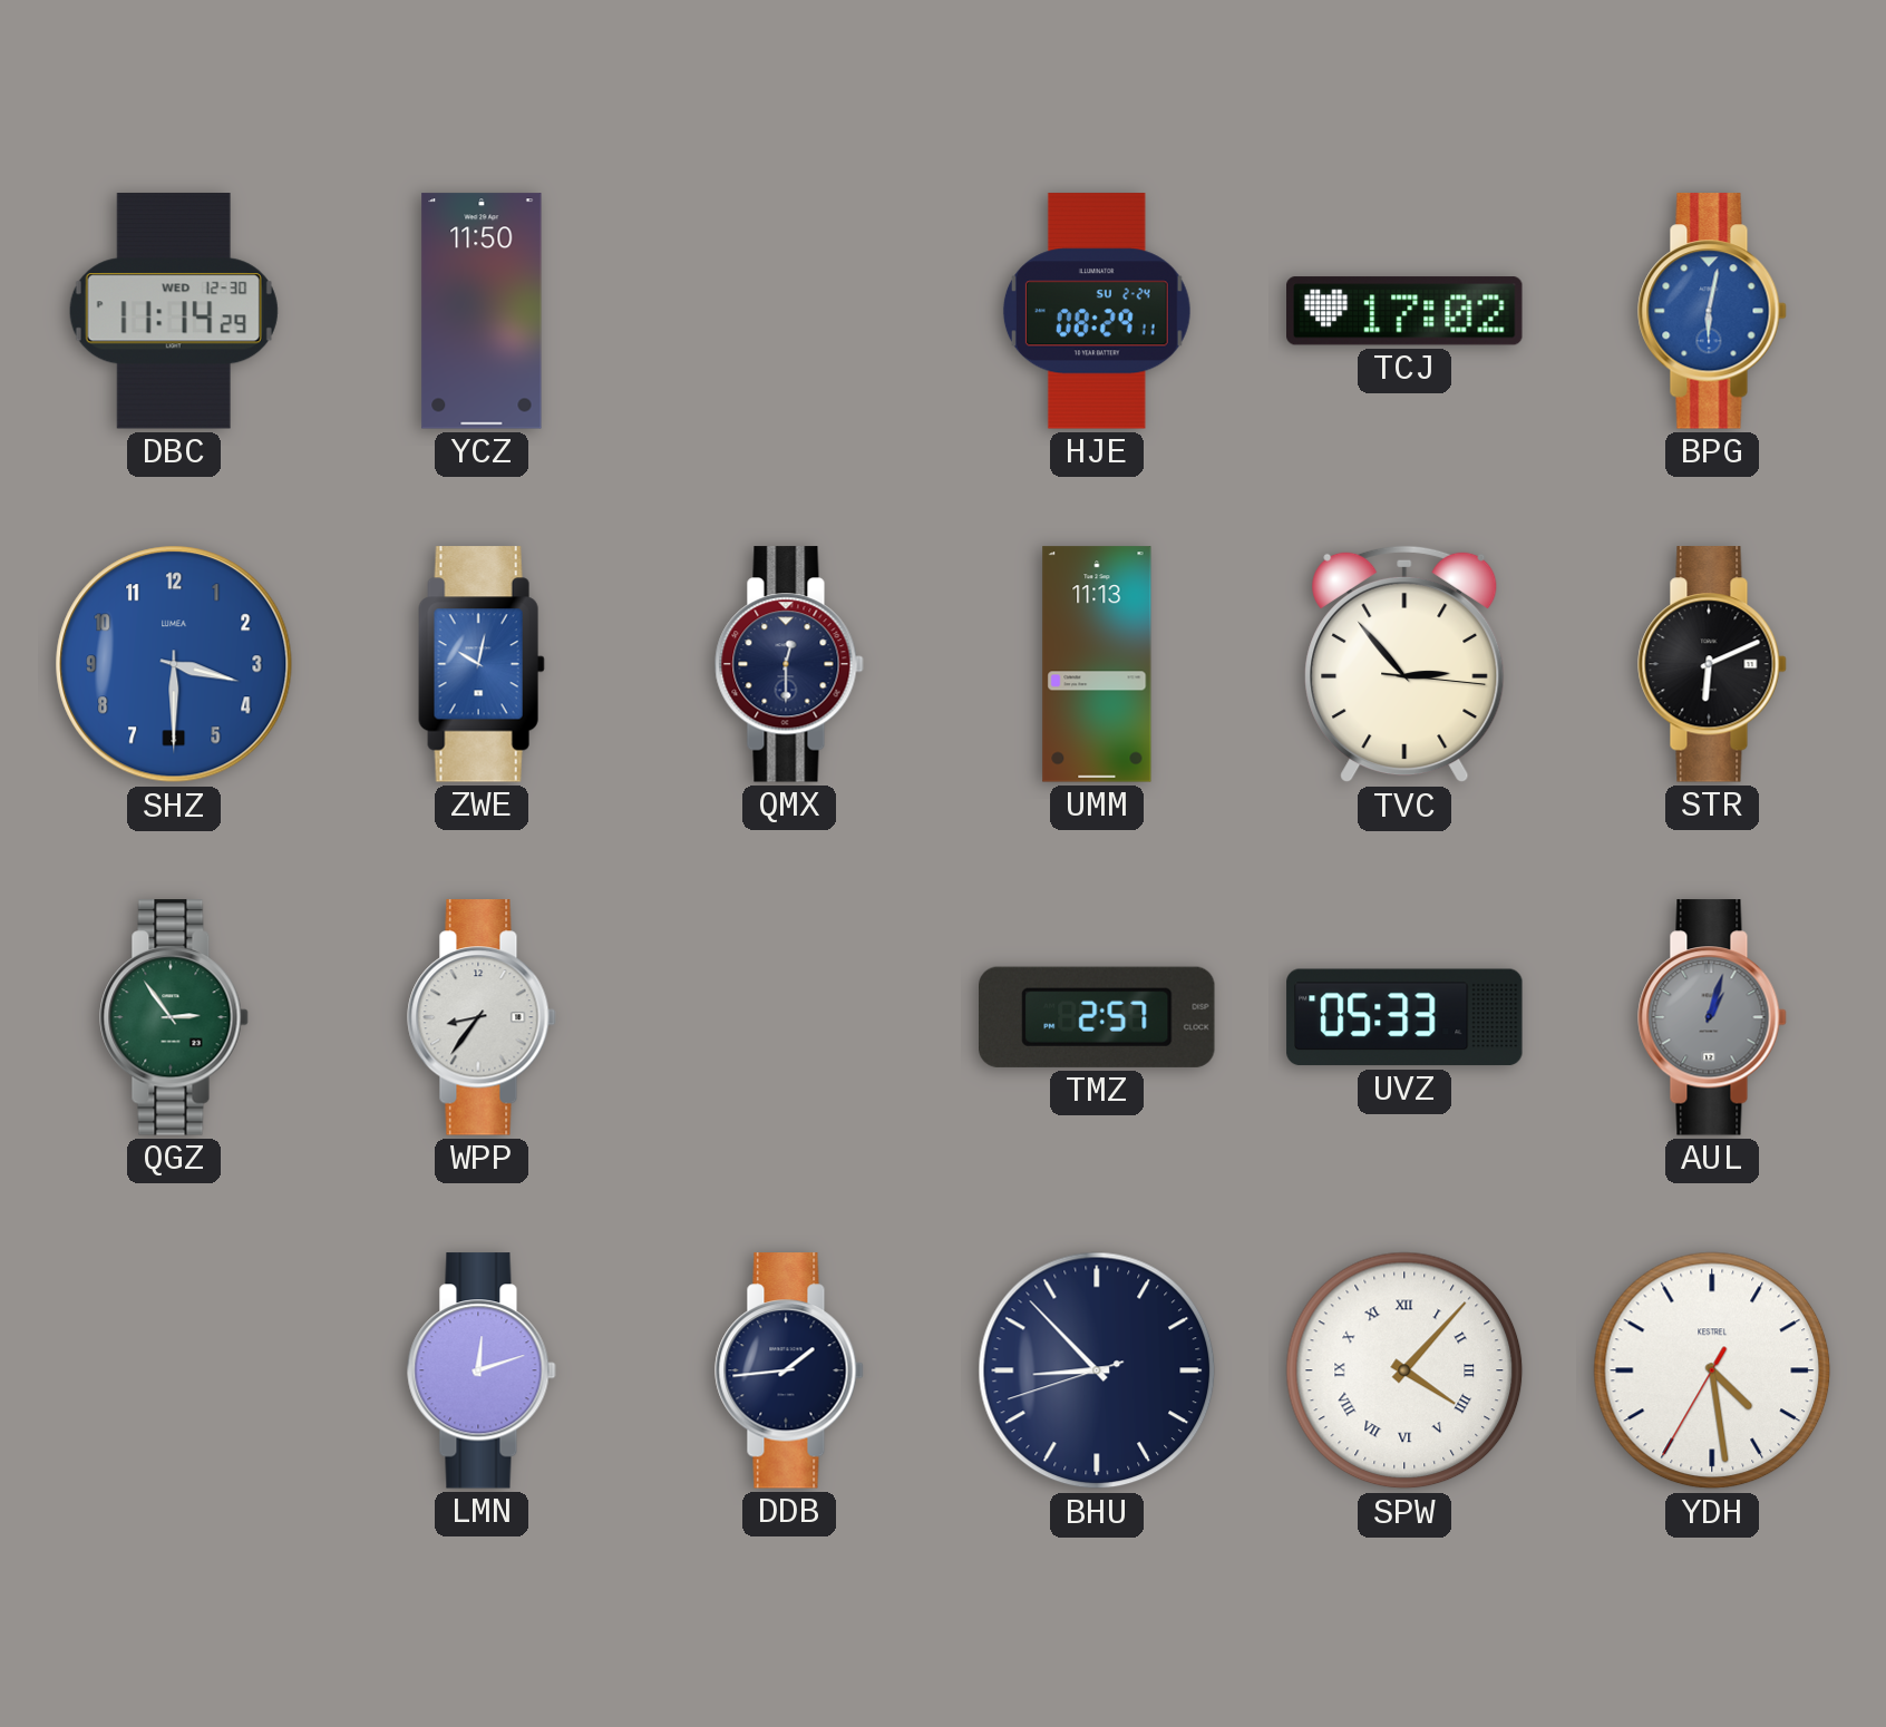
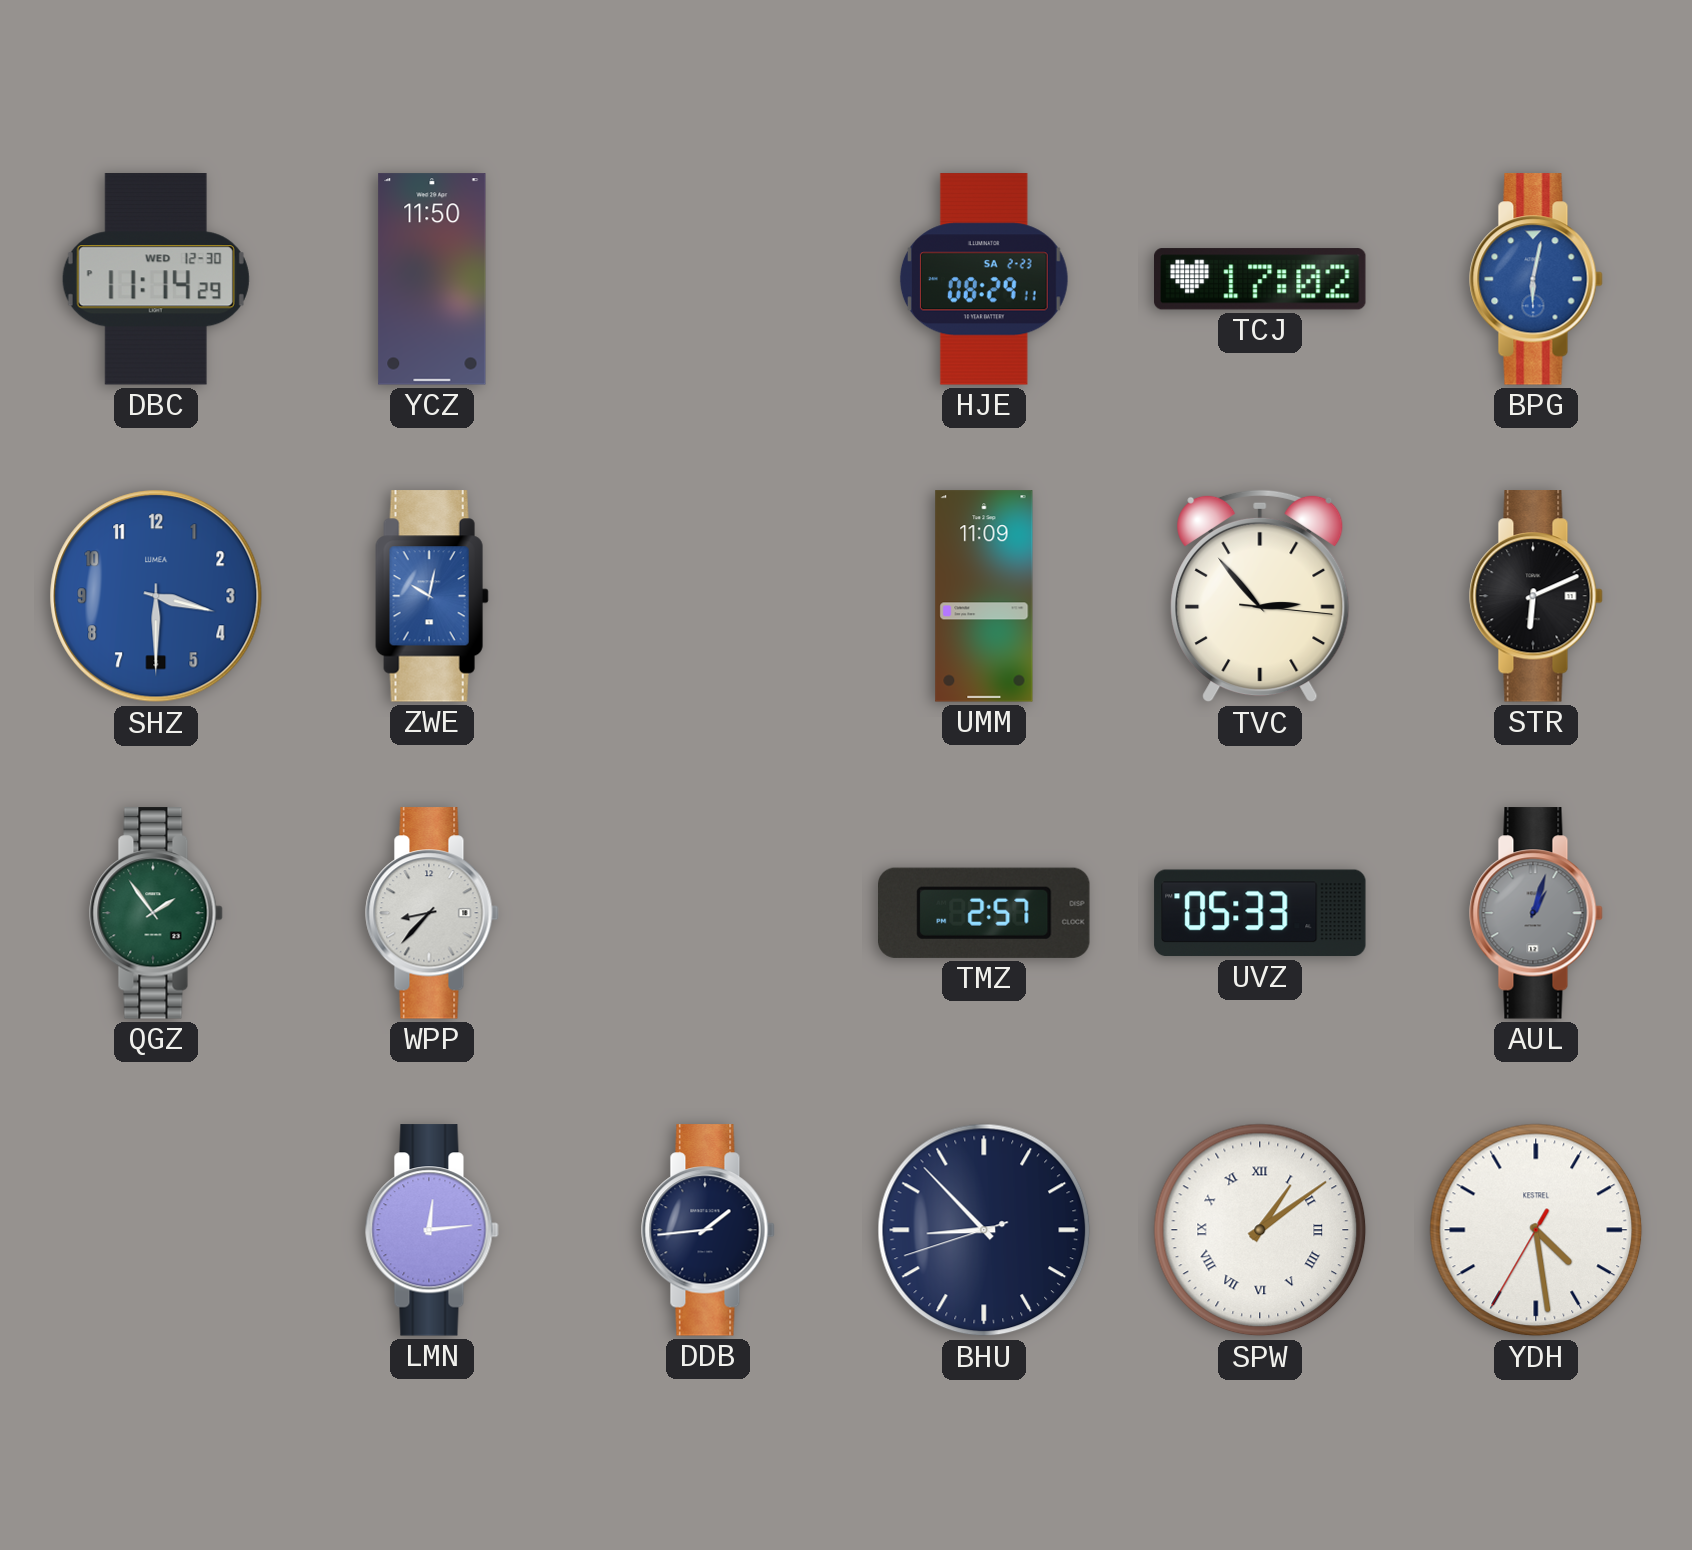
HJE date: SU 2-24 -> SA 2-23 (984, 279)
QMX: 12:30 -> none (789, 664)
UMM: 11:13 -> 11:09 (984, 596)
QGZ: 2:54 -> 1:54 (156, 913)
WPP: 8:36 -> 8:37 (432, 913)
LMN: 12:12 -> 12:14 (432, 1230)
SPW: 4:07 -> 1:09 (1260, 1230)
